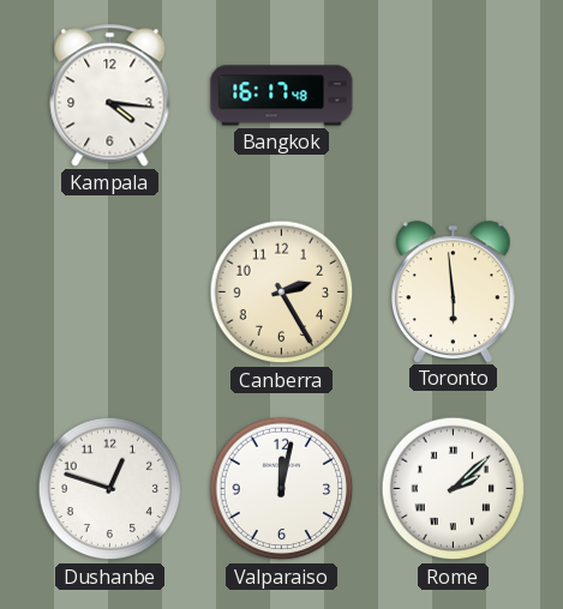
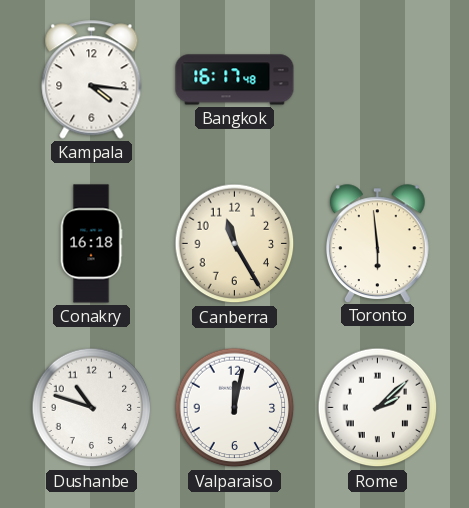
Conakry: none -> 16:18 (91, 244)
Canberra: 2:25 -> 11:25 (235, 244)
Dushanbe: 12:48 -> 10:48 (92, 408)
